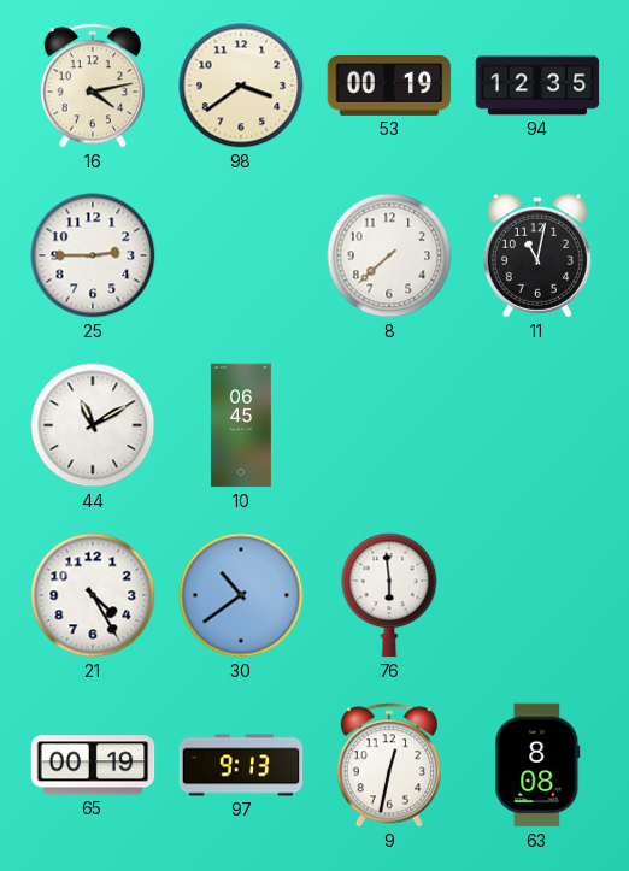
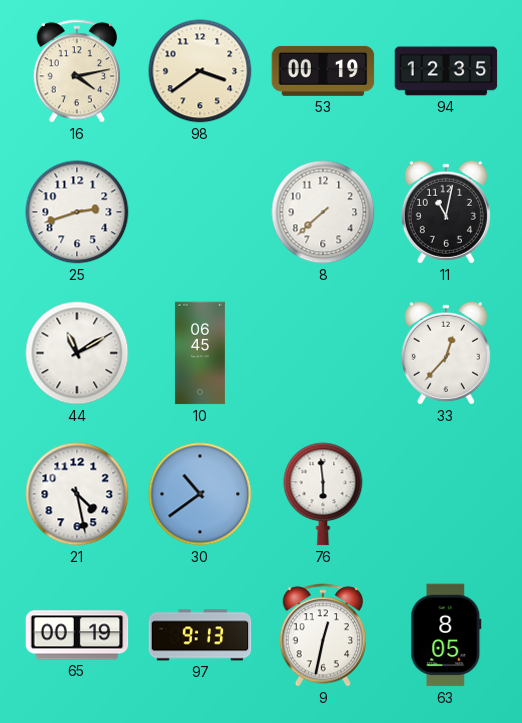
25: 2:45 -> 2:42 (77, 212)
33: none -> 12:37 (446, 353)
21: 4:25 -> 4:28 (77, 494)
63: 8:08 -> 8:05 (446, 635)
